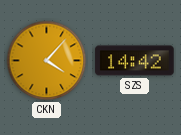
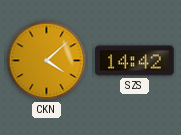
CKN: 4:07 -> 4:08 (47, 61)
